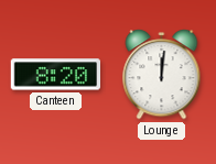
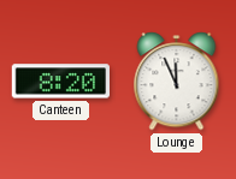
Lounge: 12:01 -> 11:56 (177, 82)
